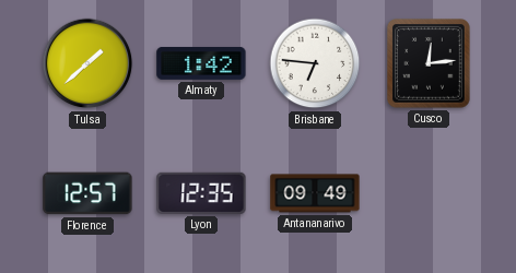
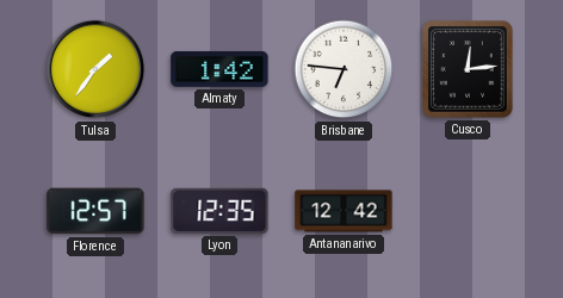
Tulsa: 1:38 -> 1:36 (95, 69)
Antananarivo: 09:49 -> 12:42 (344, 211)
